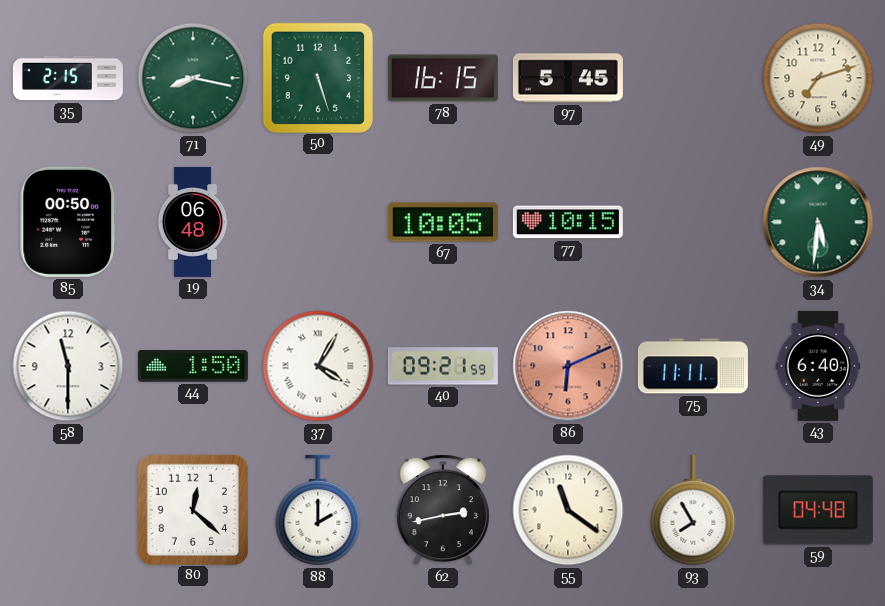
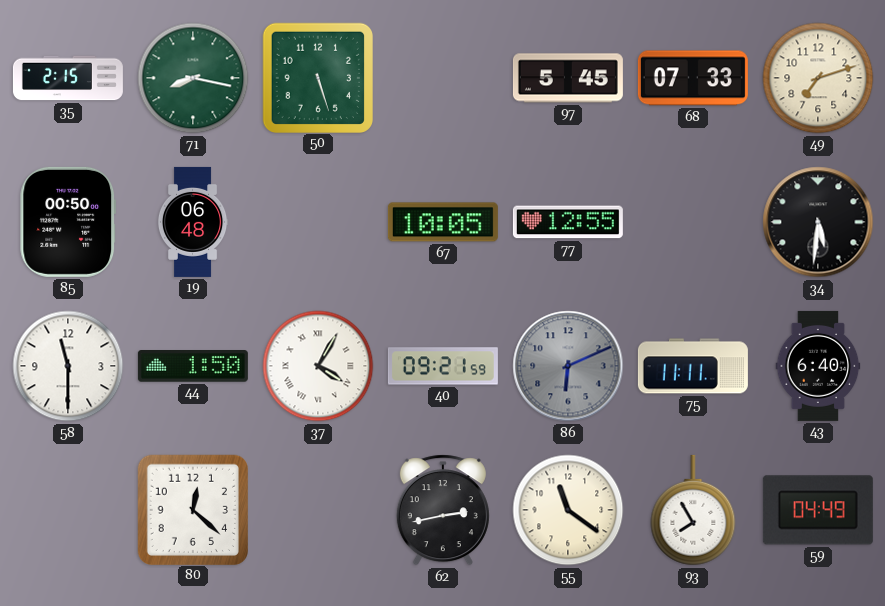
78: 16:15 -> none (443, 78)
68: none -> 07:33 (693, 78)
77: 10:15 -> 12:55 (568, 222)
34 dial: green -> black (818, 222)
86 dial: salmon -> grey (568, 366)
88: 2:00 -> none (318, 510)
59: 04:48 -> 04:49 (818, 510)
